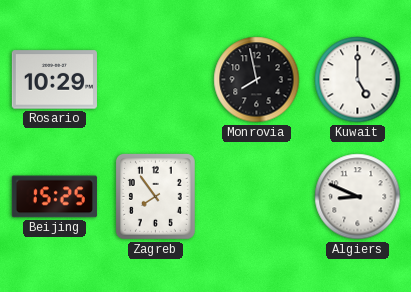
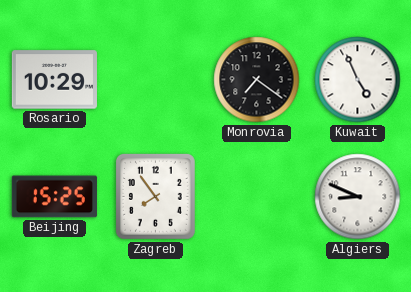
Monrovia: 7:58 -> 7:21 (257, 80)
Kuwait: 5:00 -> 4:56 (358, 80)
